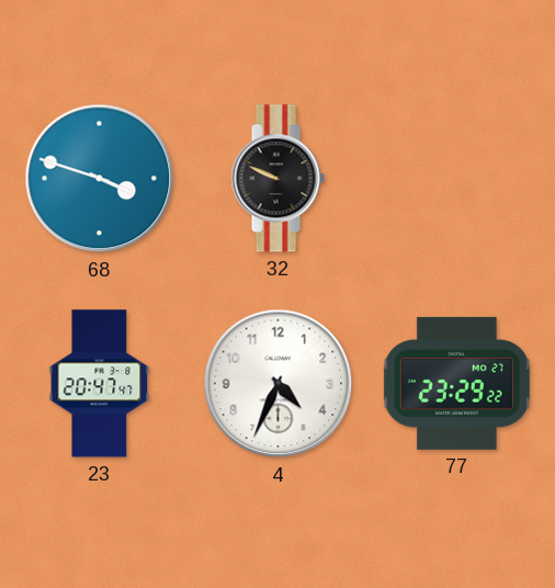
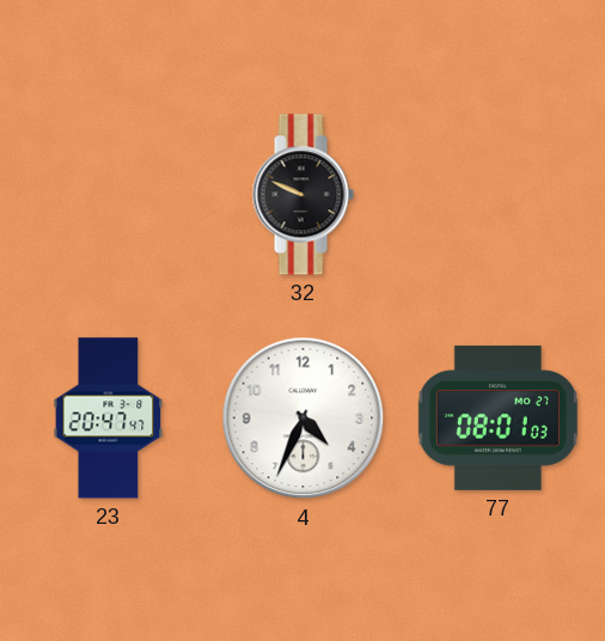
68: 3:48 -> none (100, 179)
77: 23:29 -> 08:01 (497, 417)
